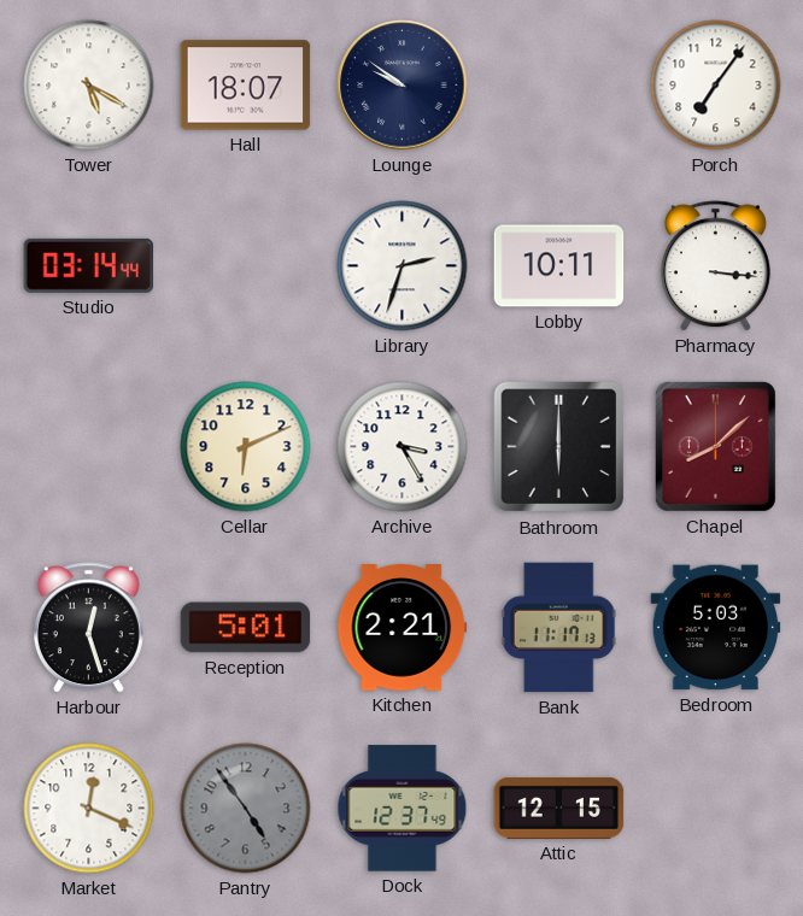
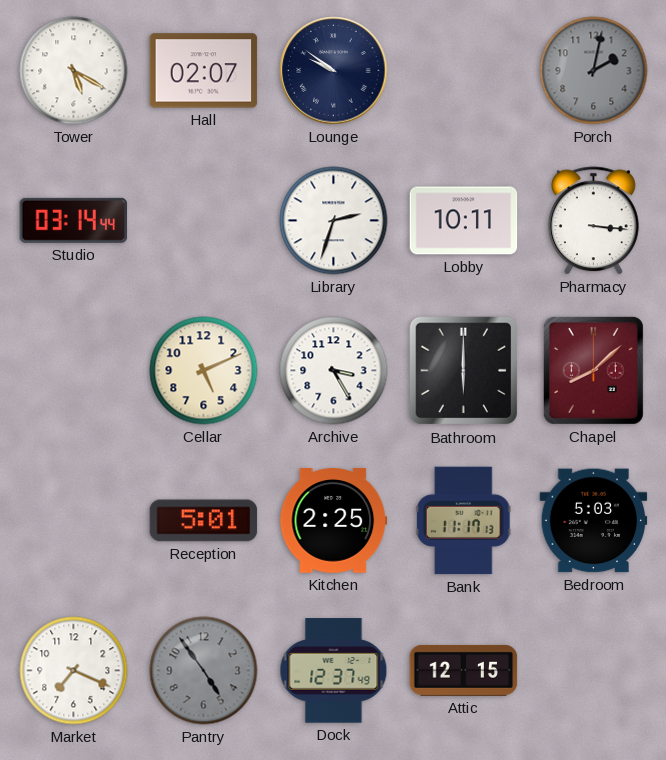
Hall: 18:07 -> 02:07 (204, 71)
Porch: 7:06 -> 2:02 (594, 71)
Porch dial: white -> grey (594, 71)
Cellar: 6:11 -> 5:11 (204, 371)
Harbour: 12:27 -> none (88, 628)
Kitchen: 2:21 -> 2:25 (334, 521)
Market: 12:19 -> 7:19 (74, 671)
